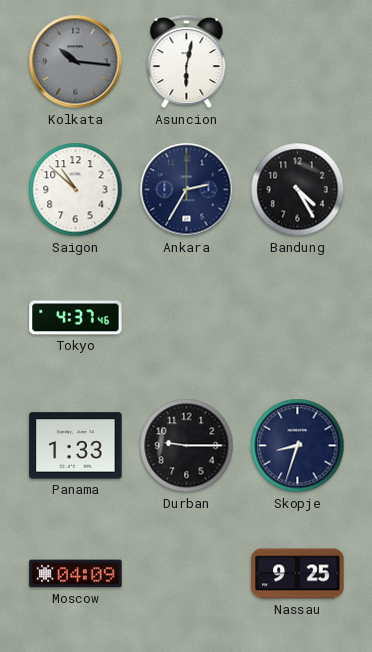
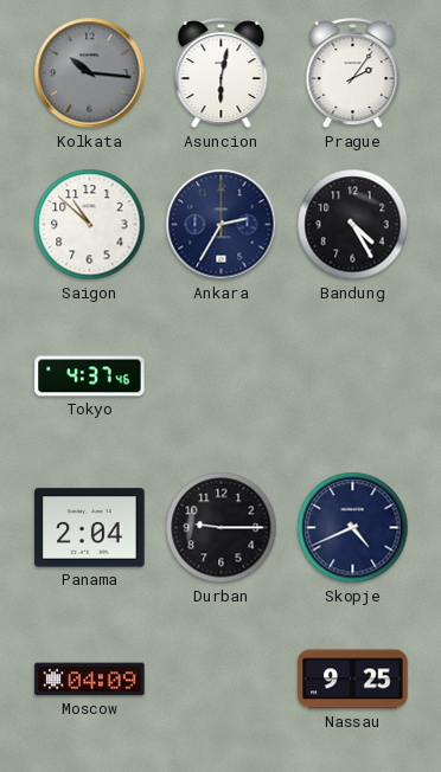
Prague: none -> 2:06 (353, 73)
Panama: 1:33 -> 2:04 (90, 528)
Skopje: 8:33 -> 4:41 (353, 528)
